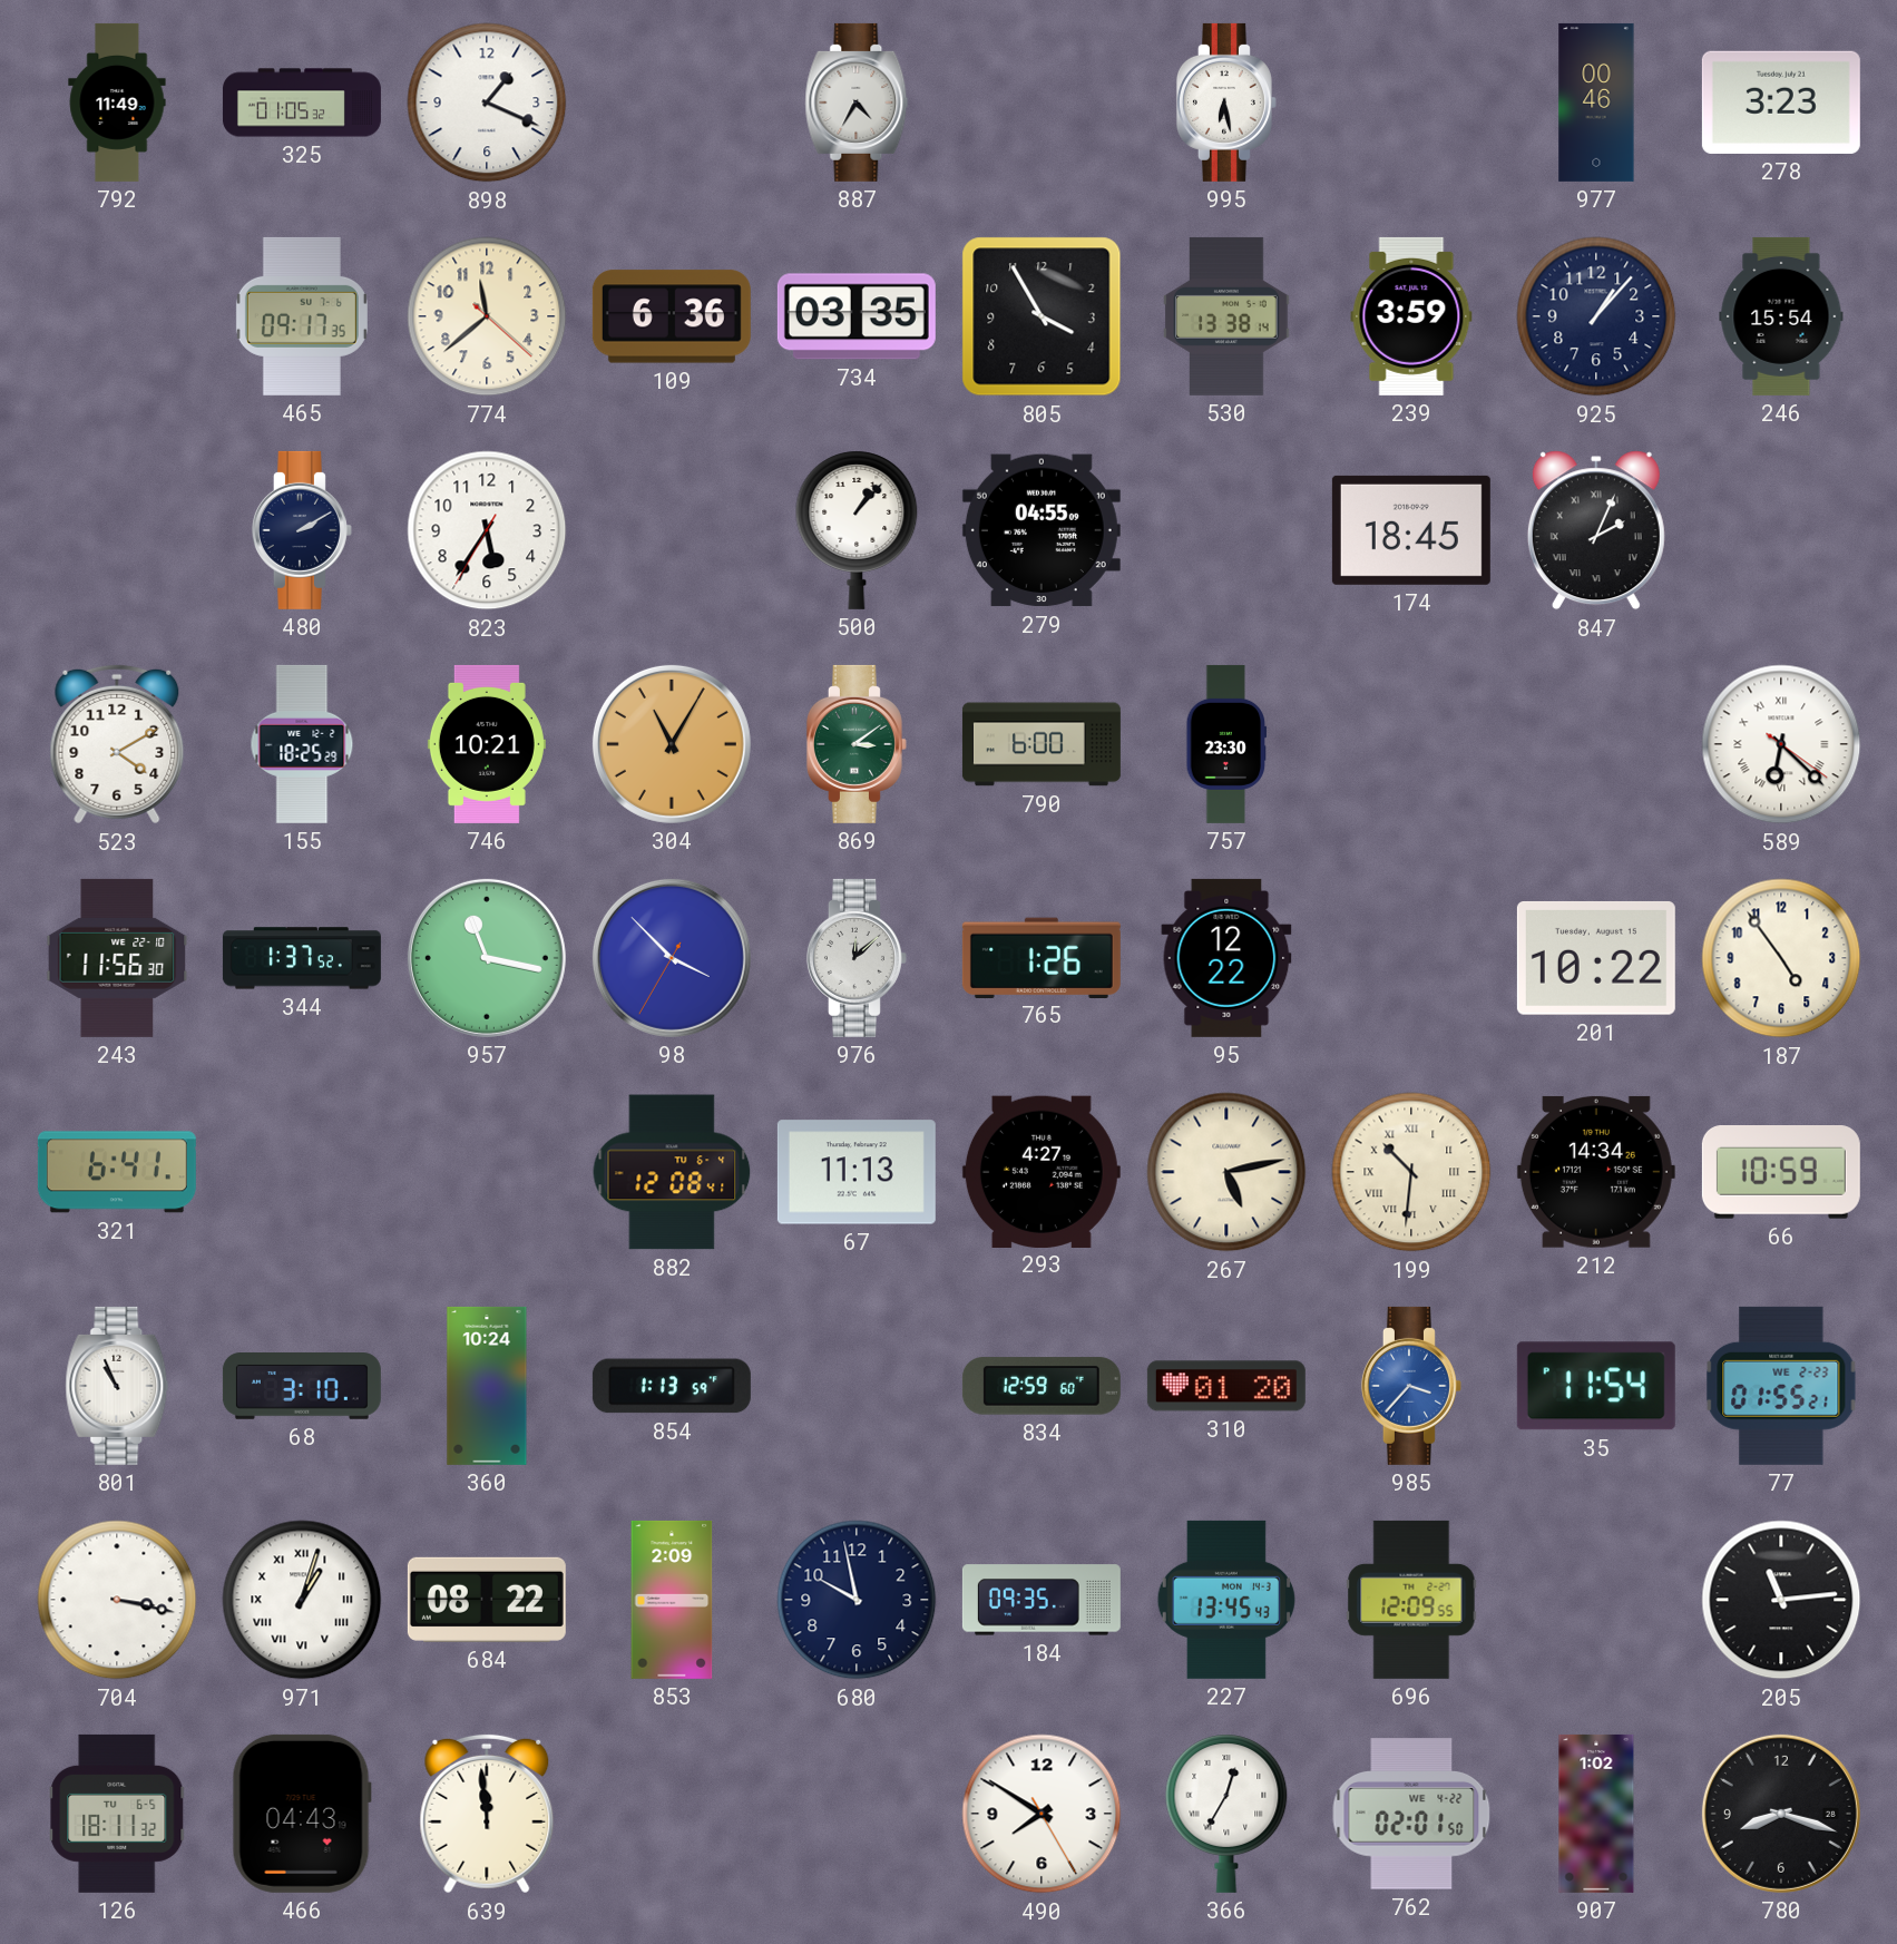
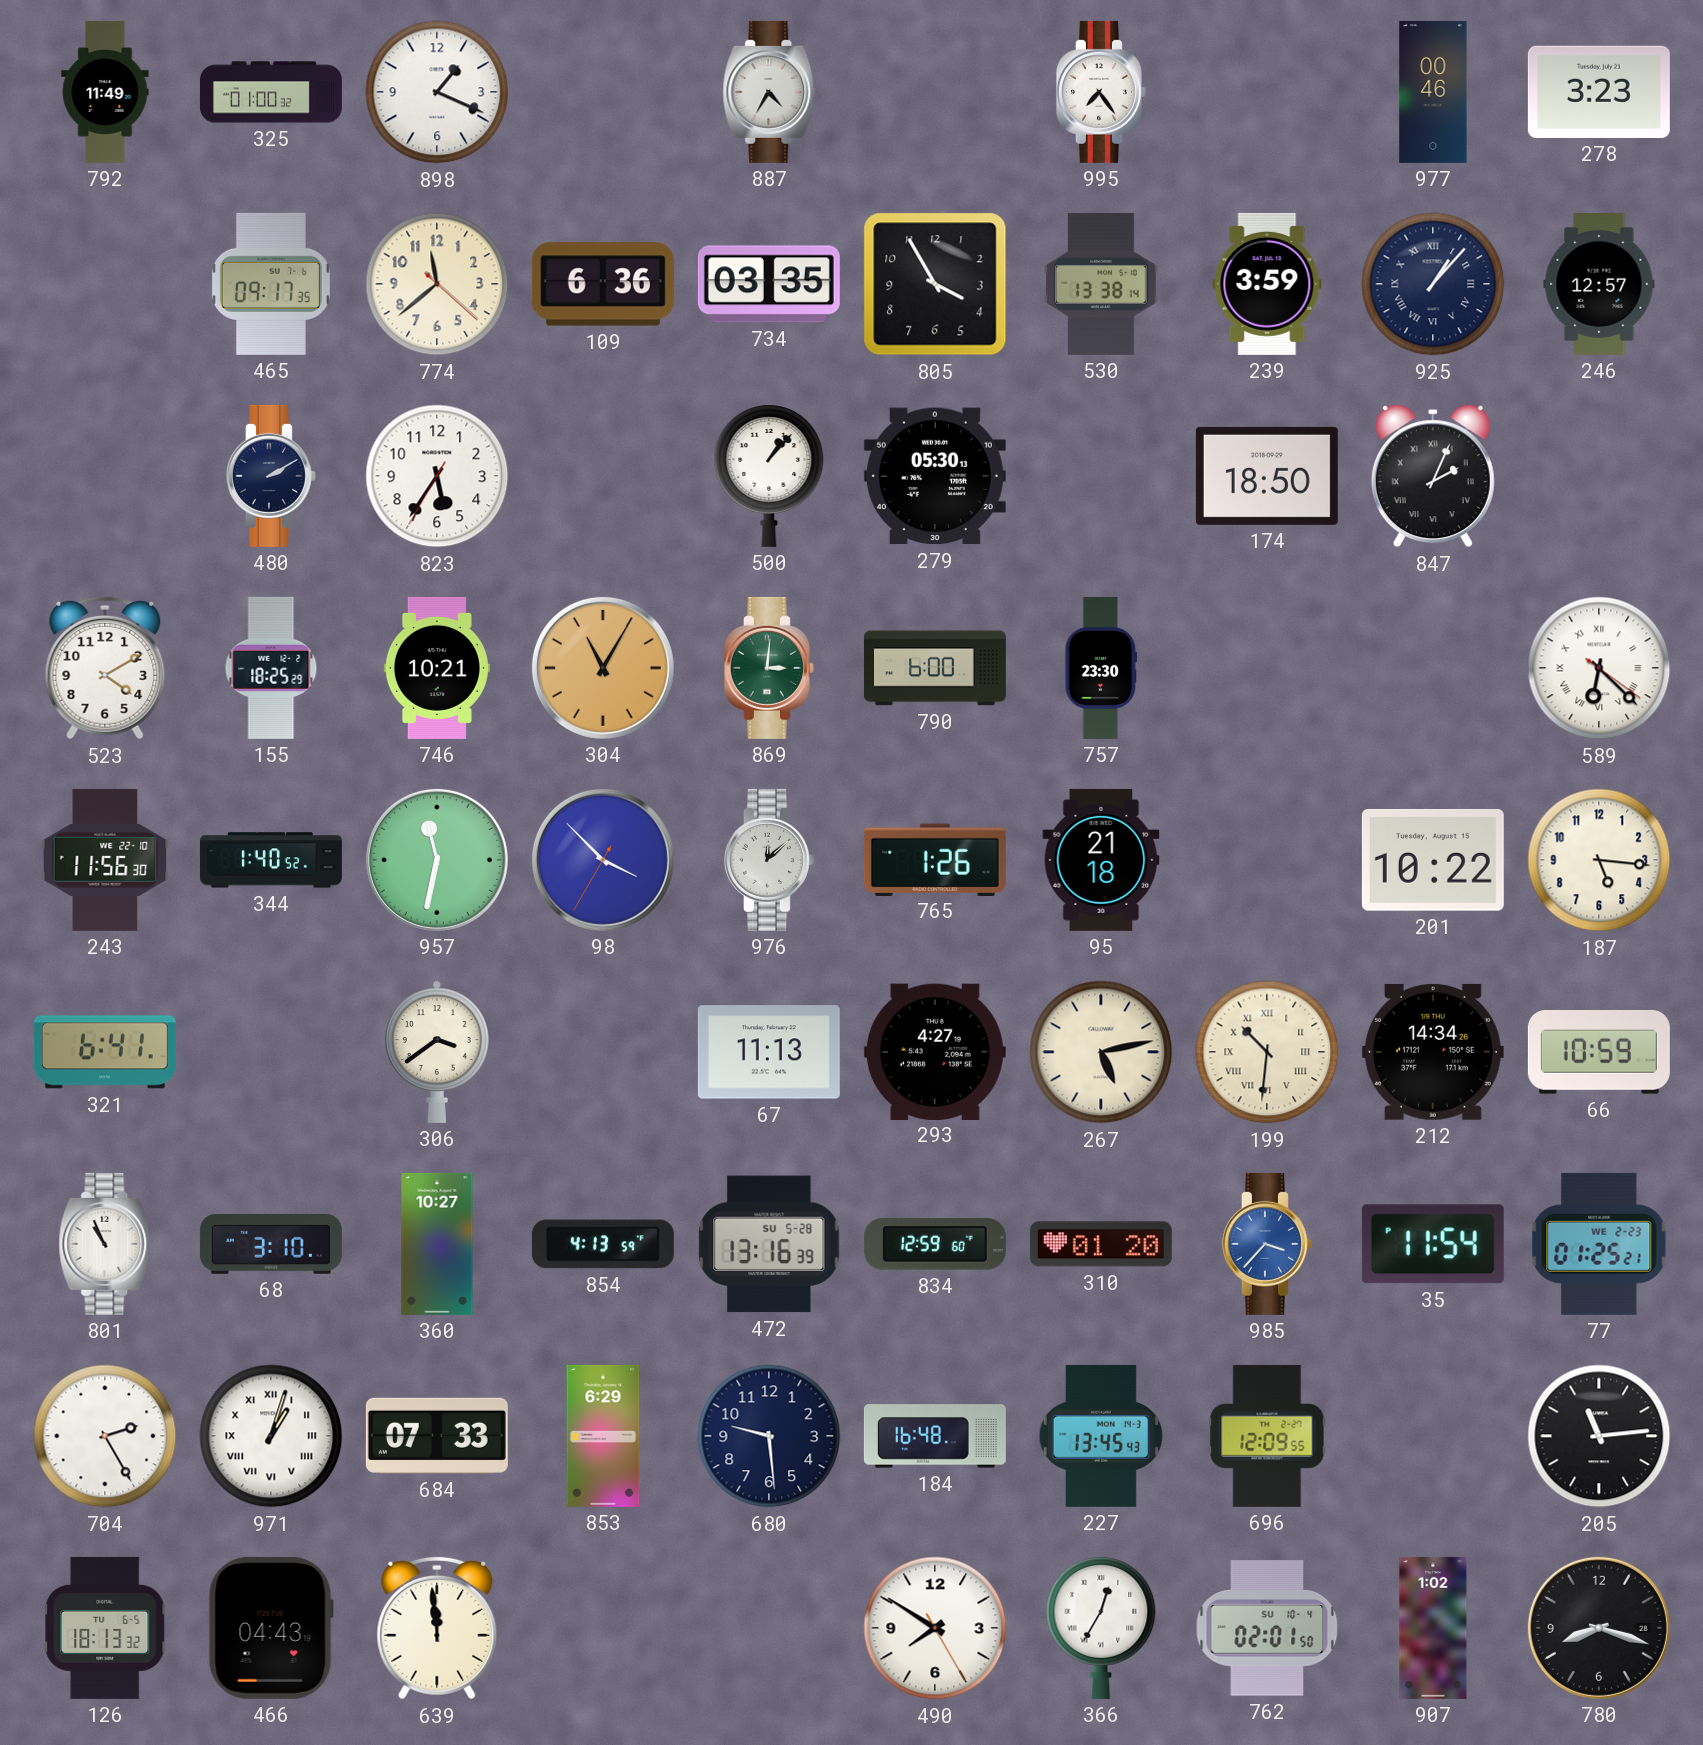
325: 01:05 -> 01:00 (271, 92)
995: 6:28 -> 7:24 (1101, 92)
925 numerals: Arabic -> Roman (1433, 284)
246: 15:54 -> 12:57 (1599, 284)
279: 04:55 -> 05:30 (935, 476)
174: 18:45 -> 18:50 (1267, 476)
869: 3:09 -> 3:01 (769, 668)
344: 1:37 -> 1:40 (271, 860)
957: 11:17 -> 11:32 (437, 860)
95: 12:22 -> 21:18 (1101, 860)
187: 4:54 -> 5:16 (1599, 860)
306: none -> 3:39 (438, 1052)
882: 12:08 -> none (672, 1172)
360: 10:24 -> 10:27 (437, 1244)
854: 1:13 -> 4:13 (603, 1244)
472: none -> 13:16 (769, 1244)
77: 01:55 -> 01:25 (1599, 1244)
704: 3:17 -> 2:25 (105, 1436)
684: 08:22 -> 07:33 (437, 1436)
853: 2:09 -> 6:29 (603, 1436)
680: 9:58 -> 9:29 (769, 1436)
184: 09:35 -> 16:48 (935, 1436)
126: 18:11 -> 18:13 (105, 1628)
762 date: WE 4-22 -> SU 10-4 (1267, 1628)
